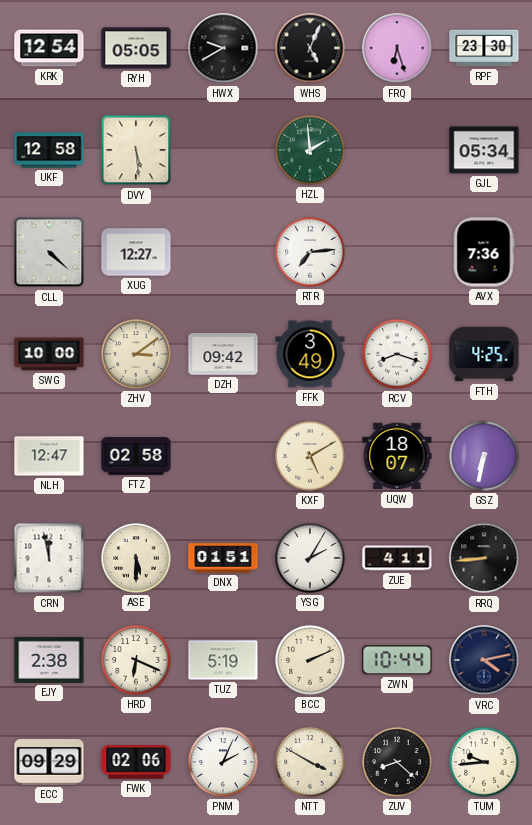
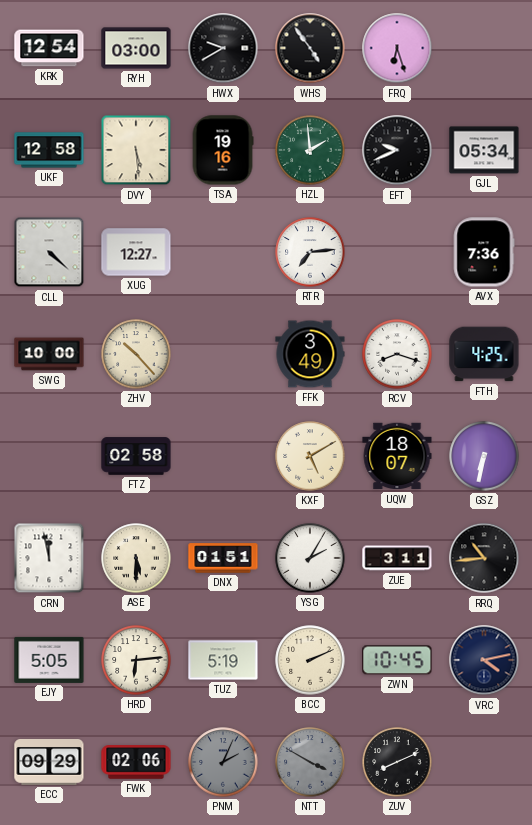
RYH: 05:05 -> 03:00 (136, 48)
WHS: 5:04 -> 4:54 (310, 48)
RPF: 23:30 -> none (484, 48)
TSA: none -> 19:16 (223, 150)
EFT: none -> 9:41 (397, 150)
ZHV: 3:09 -> 10:23 (136, 354)
DZH: 09:42 -> none (223, 354)
NLH: 12:47 -> none (49, 456)
ZUE: 4:11 -> 3:11 (397, 558)
RRQ: 8:44 -> 10:44 (484, 558)
EJY: 2:38 -> 5:05 (49, 660)
HRD: 6:19 -> 6:14 (136, 660)
ZWN: 10:44 -> 10:45 (397, 660)
PNM dial: white -> grey (223, 762)
NTT dial: cream -> grey (310, 762)
ZUV: 8:22 -> 8:11 (397, 762)
TUM: 9:44 -> none (484, 762)
